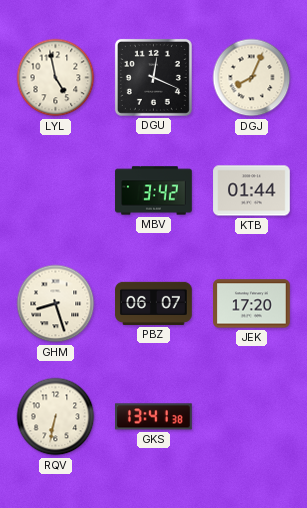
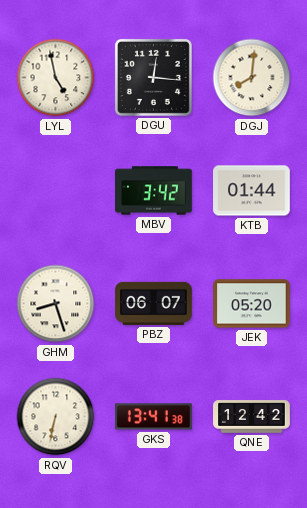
DGU: 12:19 -> 12:16 (153, 77)
DGJ: 8:04 -> 8:01 (252, 78)
JEK: 17:20 -> 05:20 (252, 304)
QNE: none -> 12:42 (252, 417)
